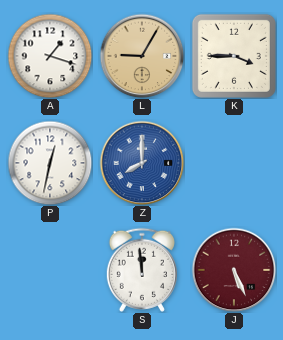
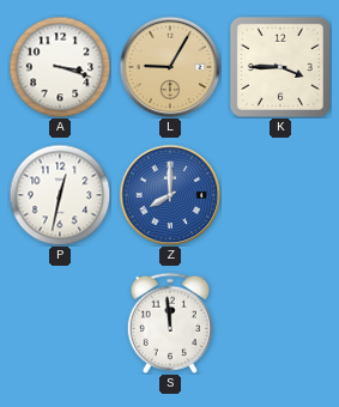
A: 1:18 -> 3:18 (60, 67)
J: 5:26 -> none (234, 270)
